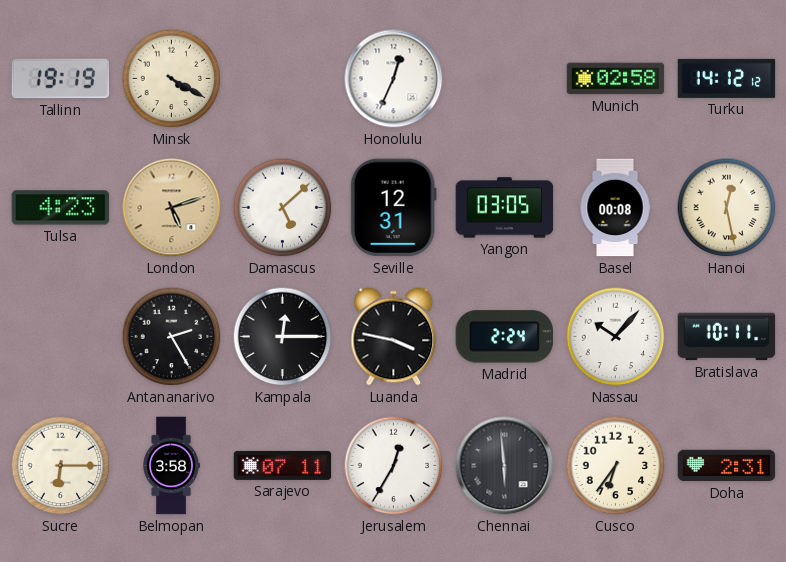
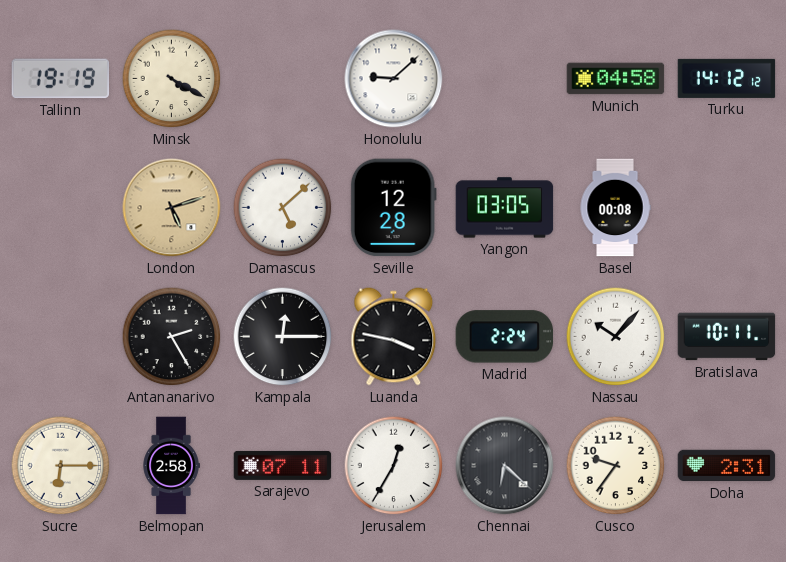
Honolulu: 12:34 -> 9:08 (394, 79)
Munich: 02:58 -> 04:58 (616, 79)
Tulsa: 4:23 -> none (61, 208)
Seville: 12:31 -> 12:28 (393, 208)
Hanoi: 12:28 -> none (727, 208)
Belmopan: 3:58 -> 2:58 (171, 466)
Chennai: 5:59 -> 6:22 (505, 466)
Cusco: 6:36 -> 9:36 (616, 466)
